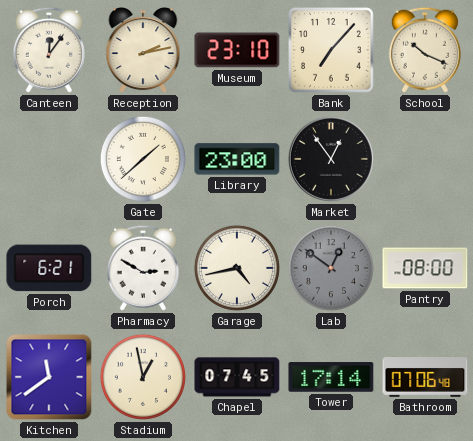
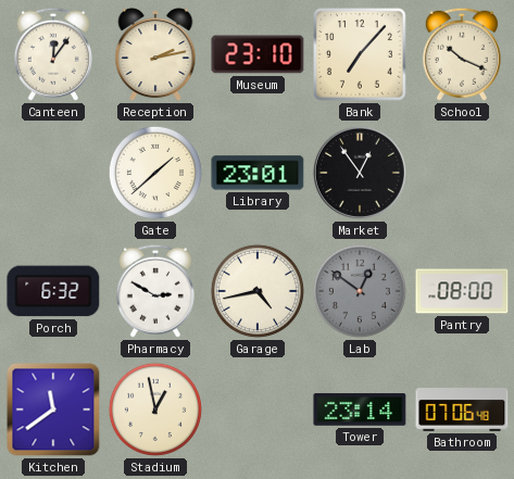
Library: 23:00 -> 23:01 (258, 173)
Porch: 6:21 -> 6:32 (53, 291)
Chapel: 07:45 -> none (237, 377)
Tower: 17:14 -> 23:14 (360, 409)
